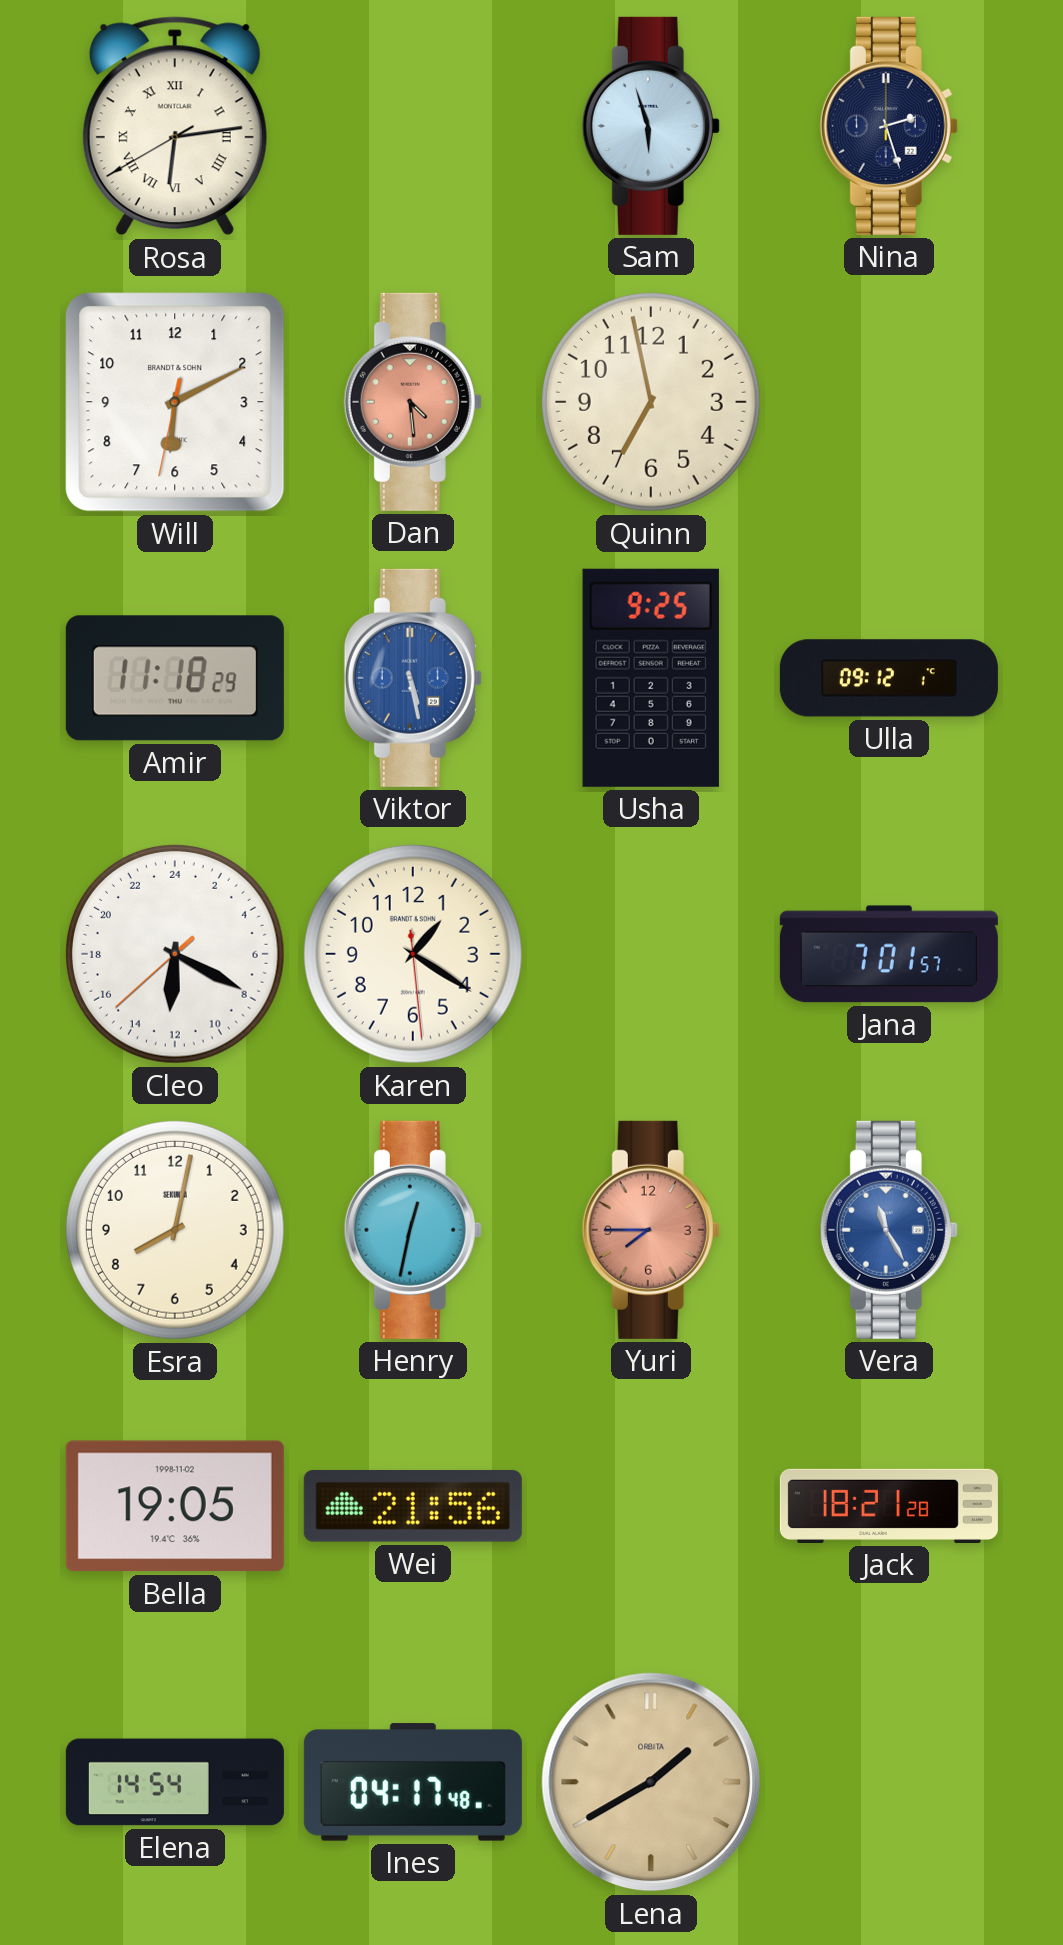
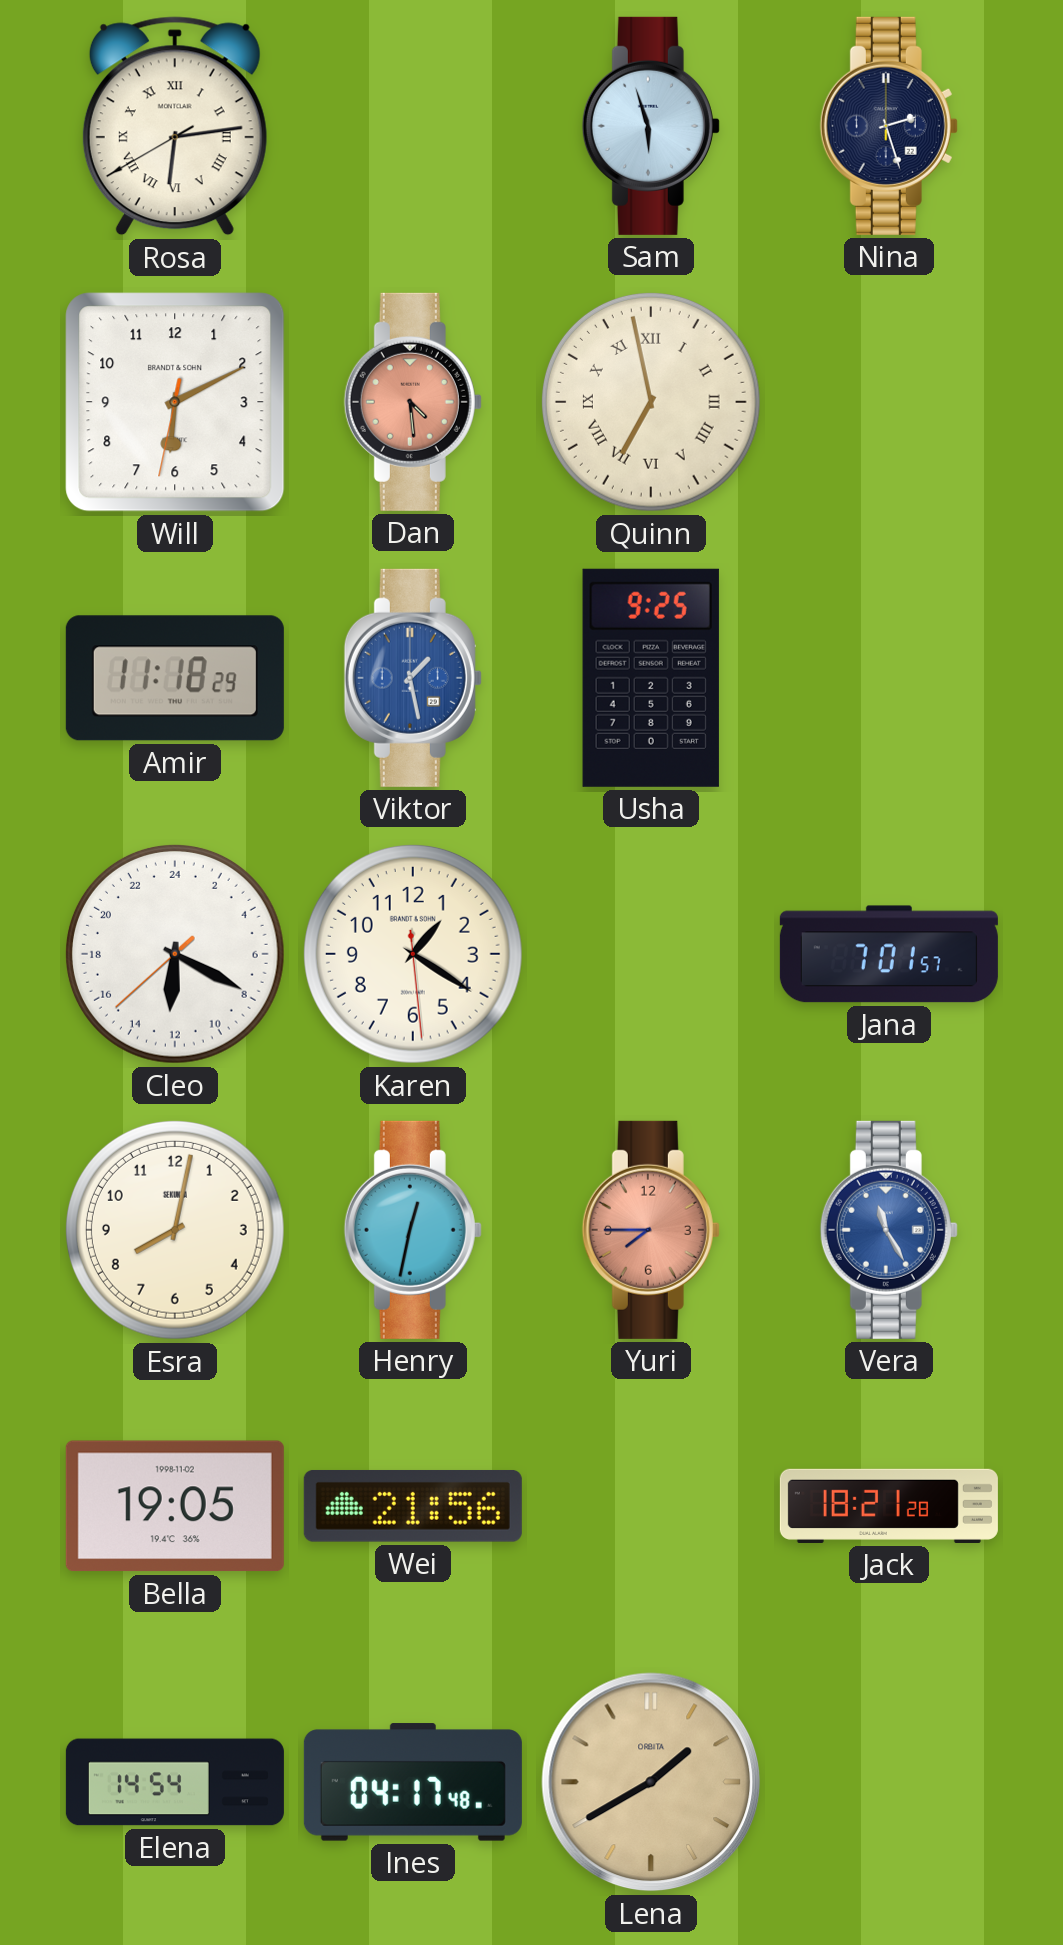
Quinn numerals: Arabic -> Roman (651, 402)
Viktor: 5:28 -> 1:28 (413, 678)
Ulla: 09:12 -> none (889, 678)
